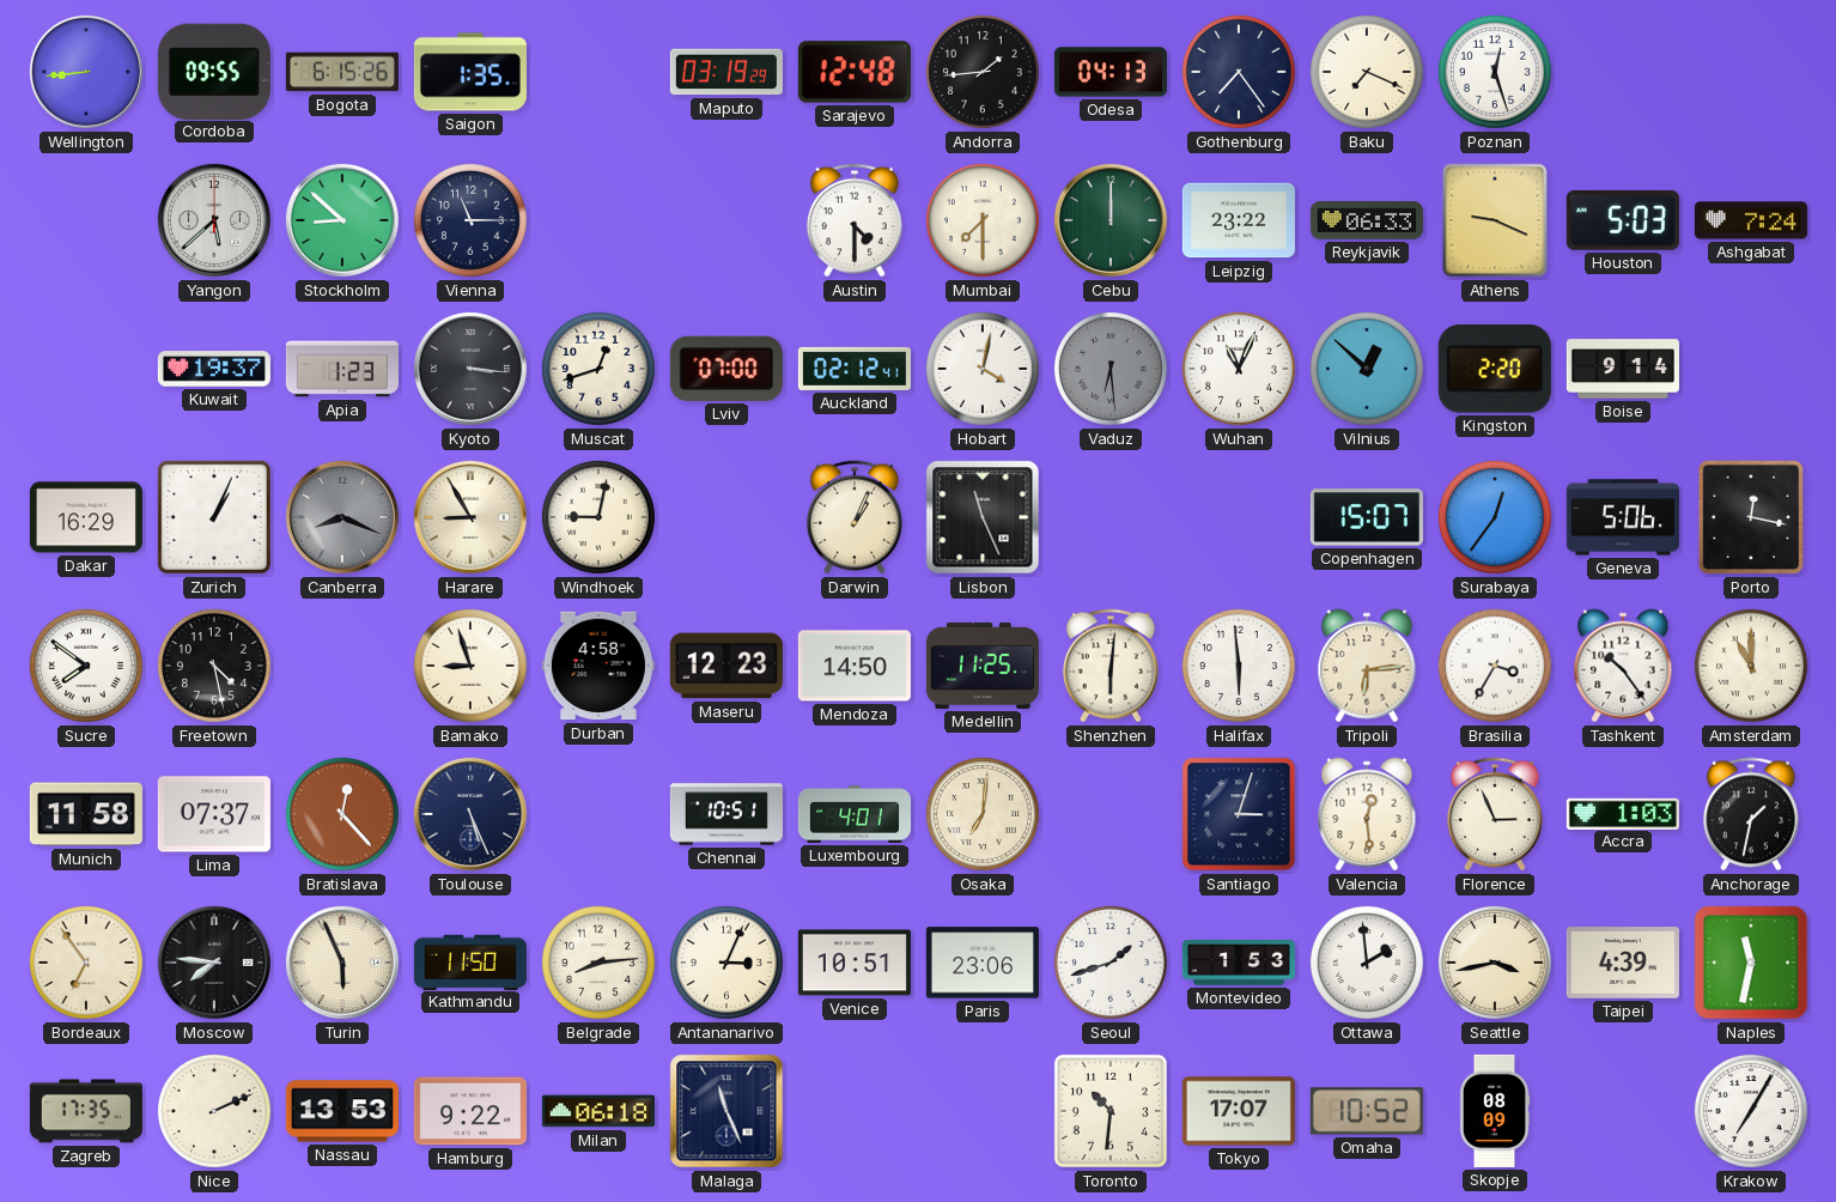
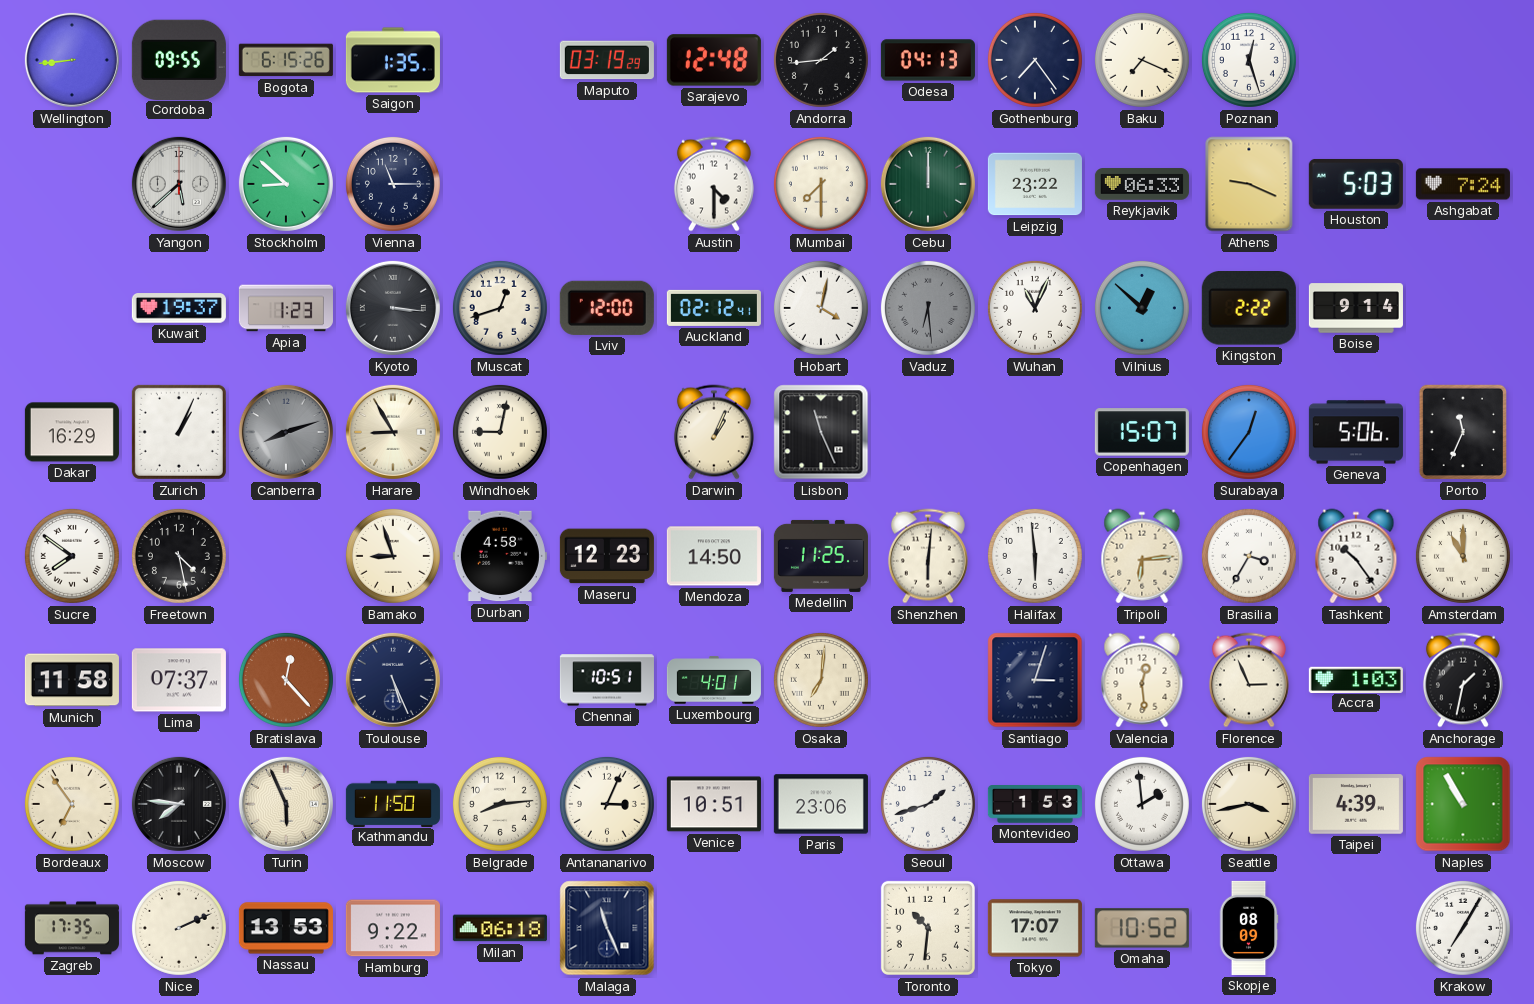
Lviv: 07:00 -> 12:00 (607, 308)
Kingston: 2:20 -> 2:22 (1249, 309)
Canberra: 8:19 -> 8:12 (286, 432)
Porto: 12:17 -> 11:34 (1463, 432)
Naples: 11:32 -> 10:55 (1463, 804)
